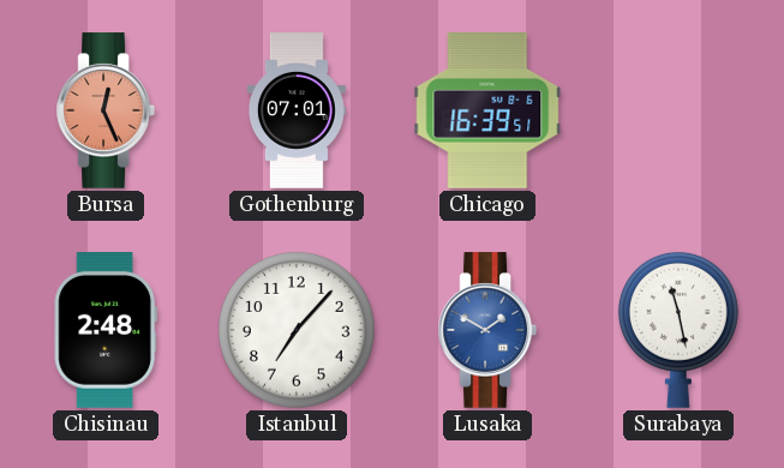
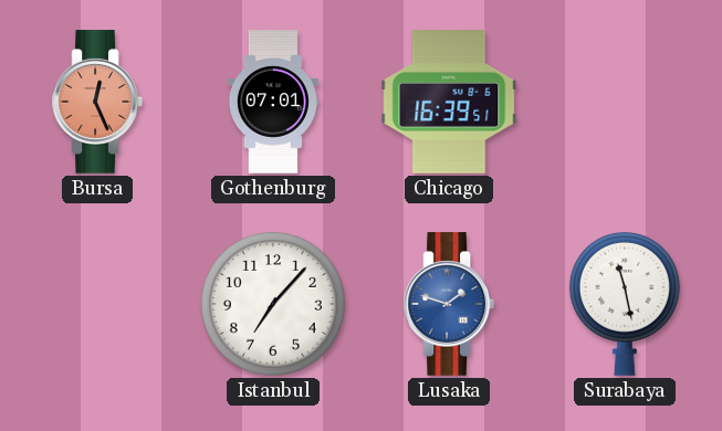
Chisinau: 2:48 -> none (106, 331)
Lusaka: 1:50 -> 1:48 (448, 304)
